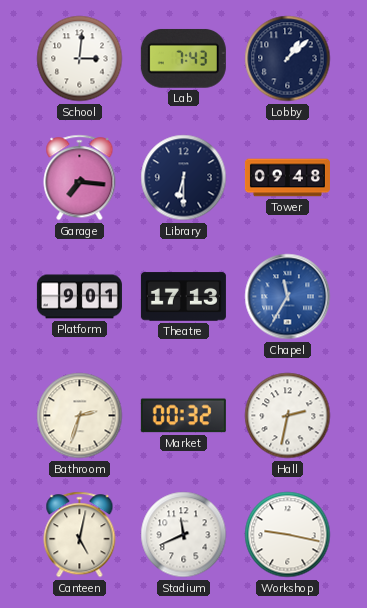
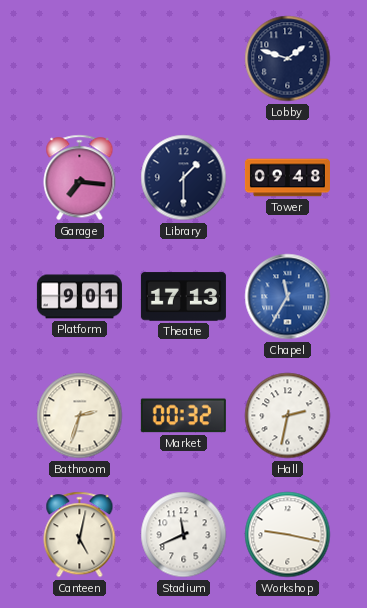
School: 3:01 -> none (80, 59)
Lab: 7:43 -> none (183, 59)
Lobby: 1:08 -> 1:48 (288, 59)
Library: 6:30 -> 1:30 (184, 178)
